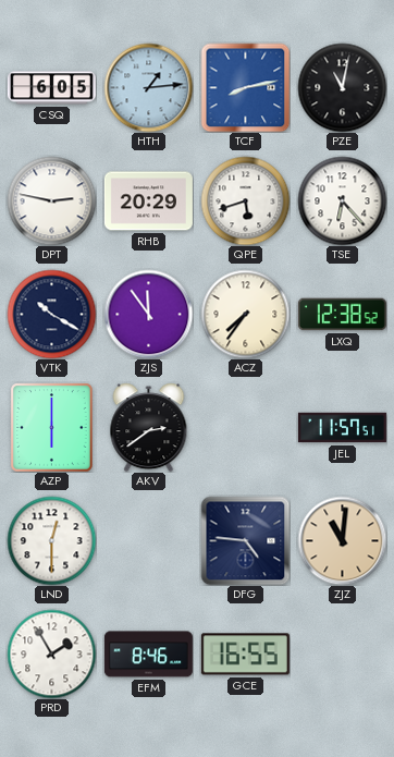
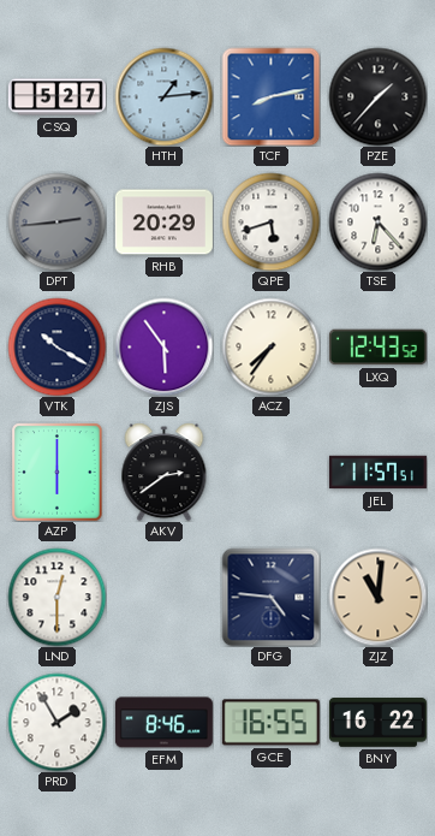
CSQ: 6:05 -> 5:27 (56, 97)
PZE: 11:02 -> 1:37 (377, 96)
DPT: 2:47 -> 2:44 (56, 221)
DPT dial: white -> grey (56, 221)
ZJS: 11:54 -> 5:54 (163, 346)
LXQ: 12:38 -> 12:43 (377, 348)
BNY: none -> 16:22 (377, 723)
